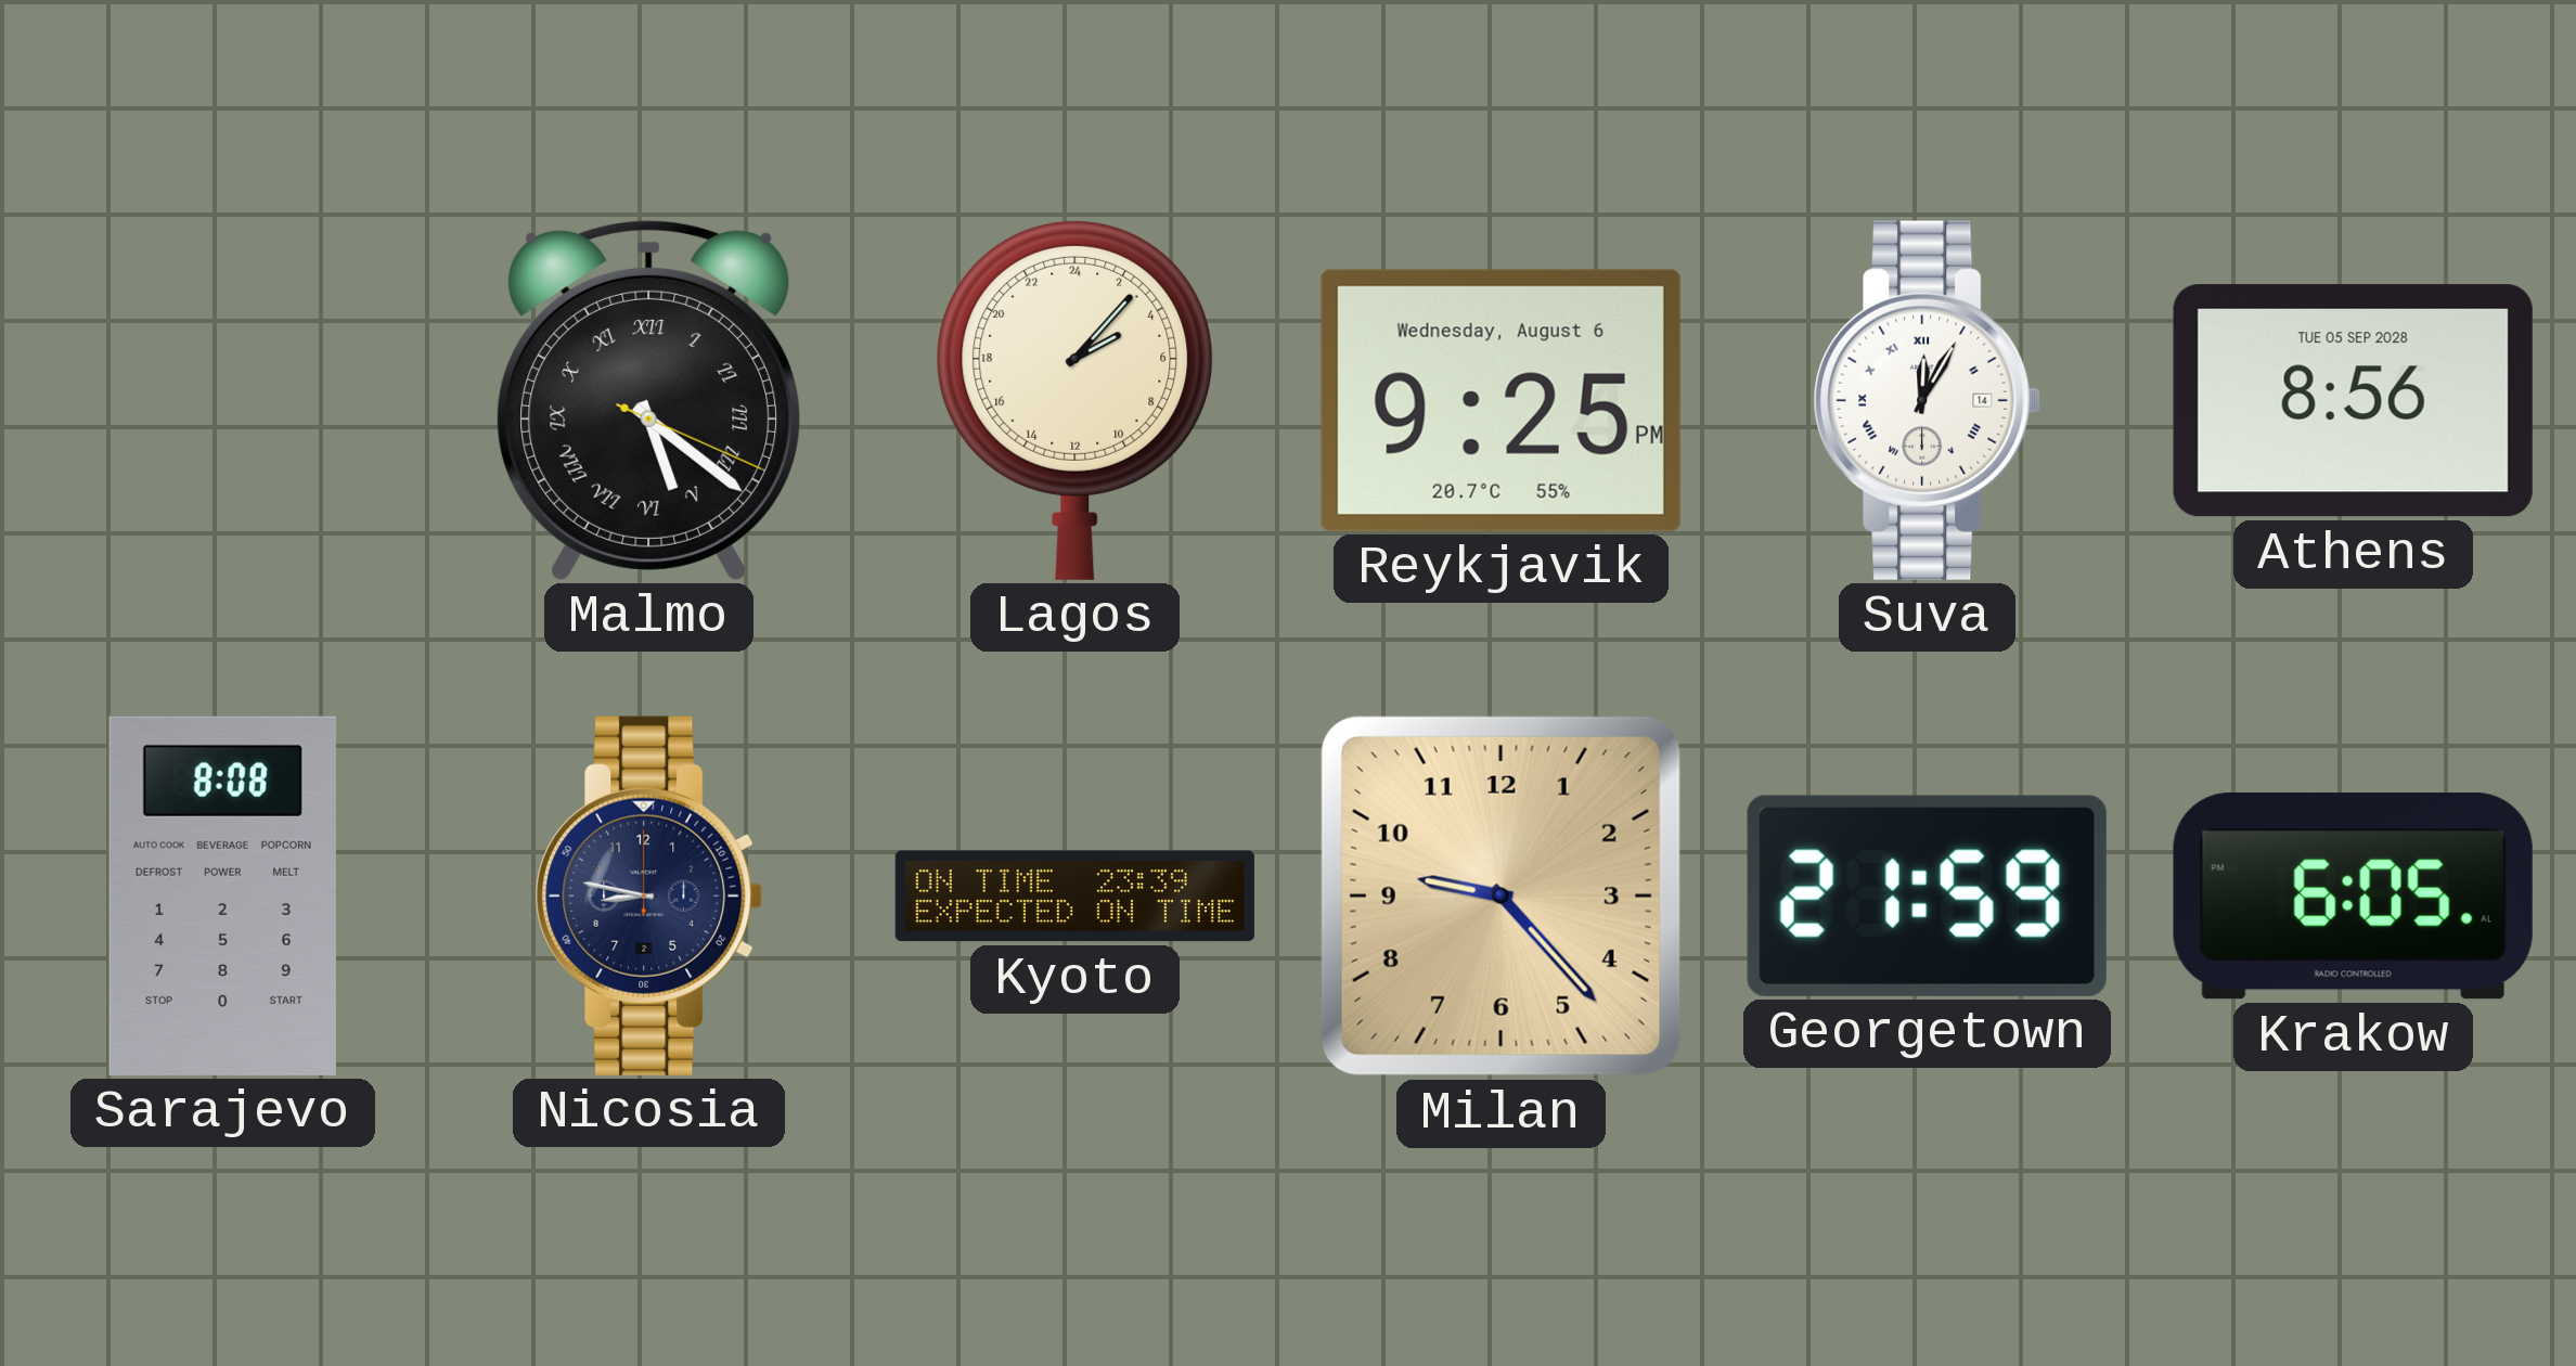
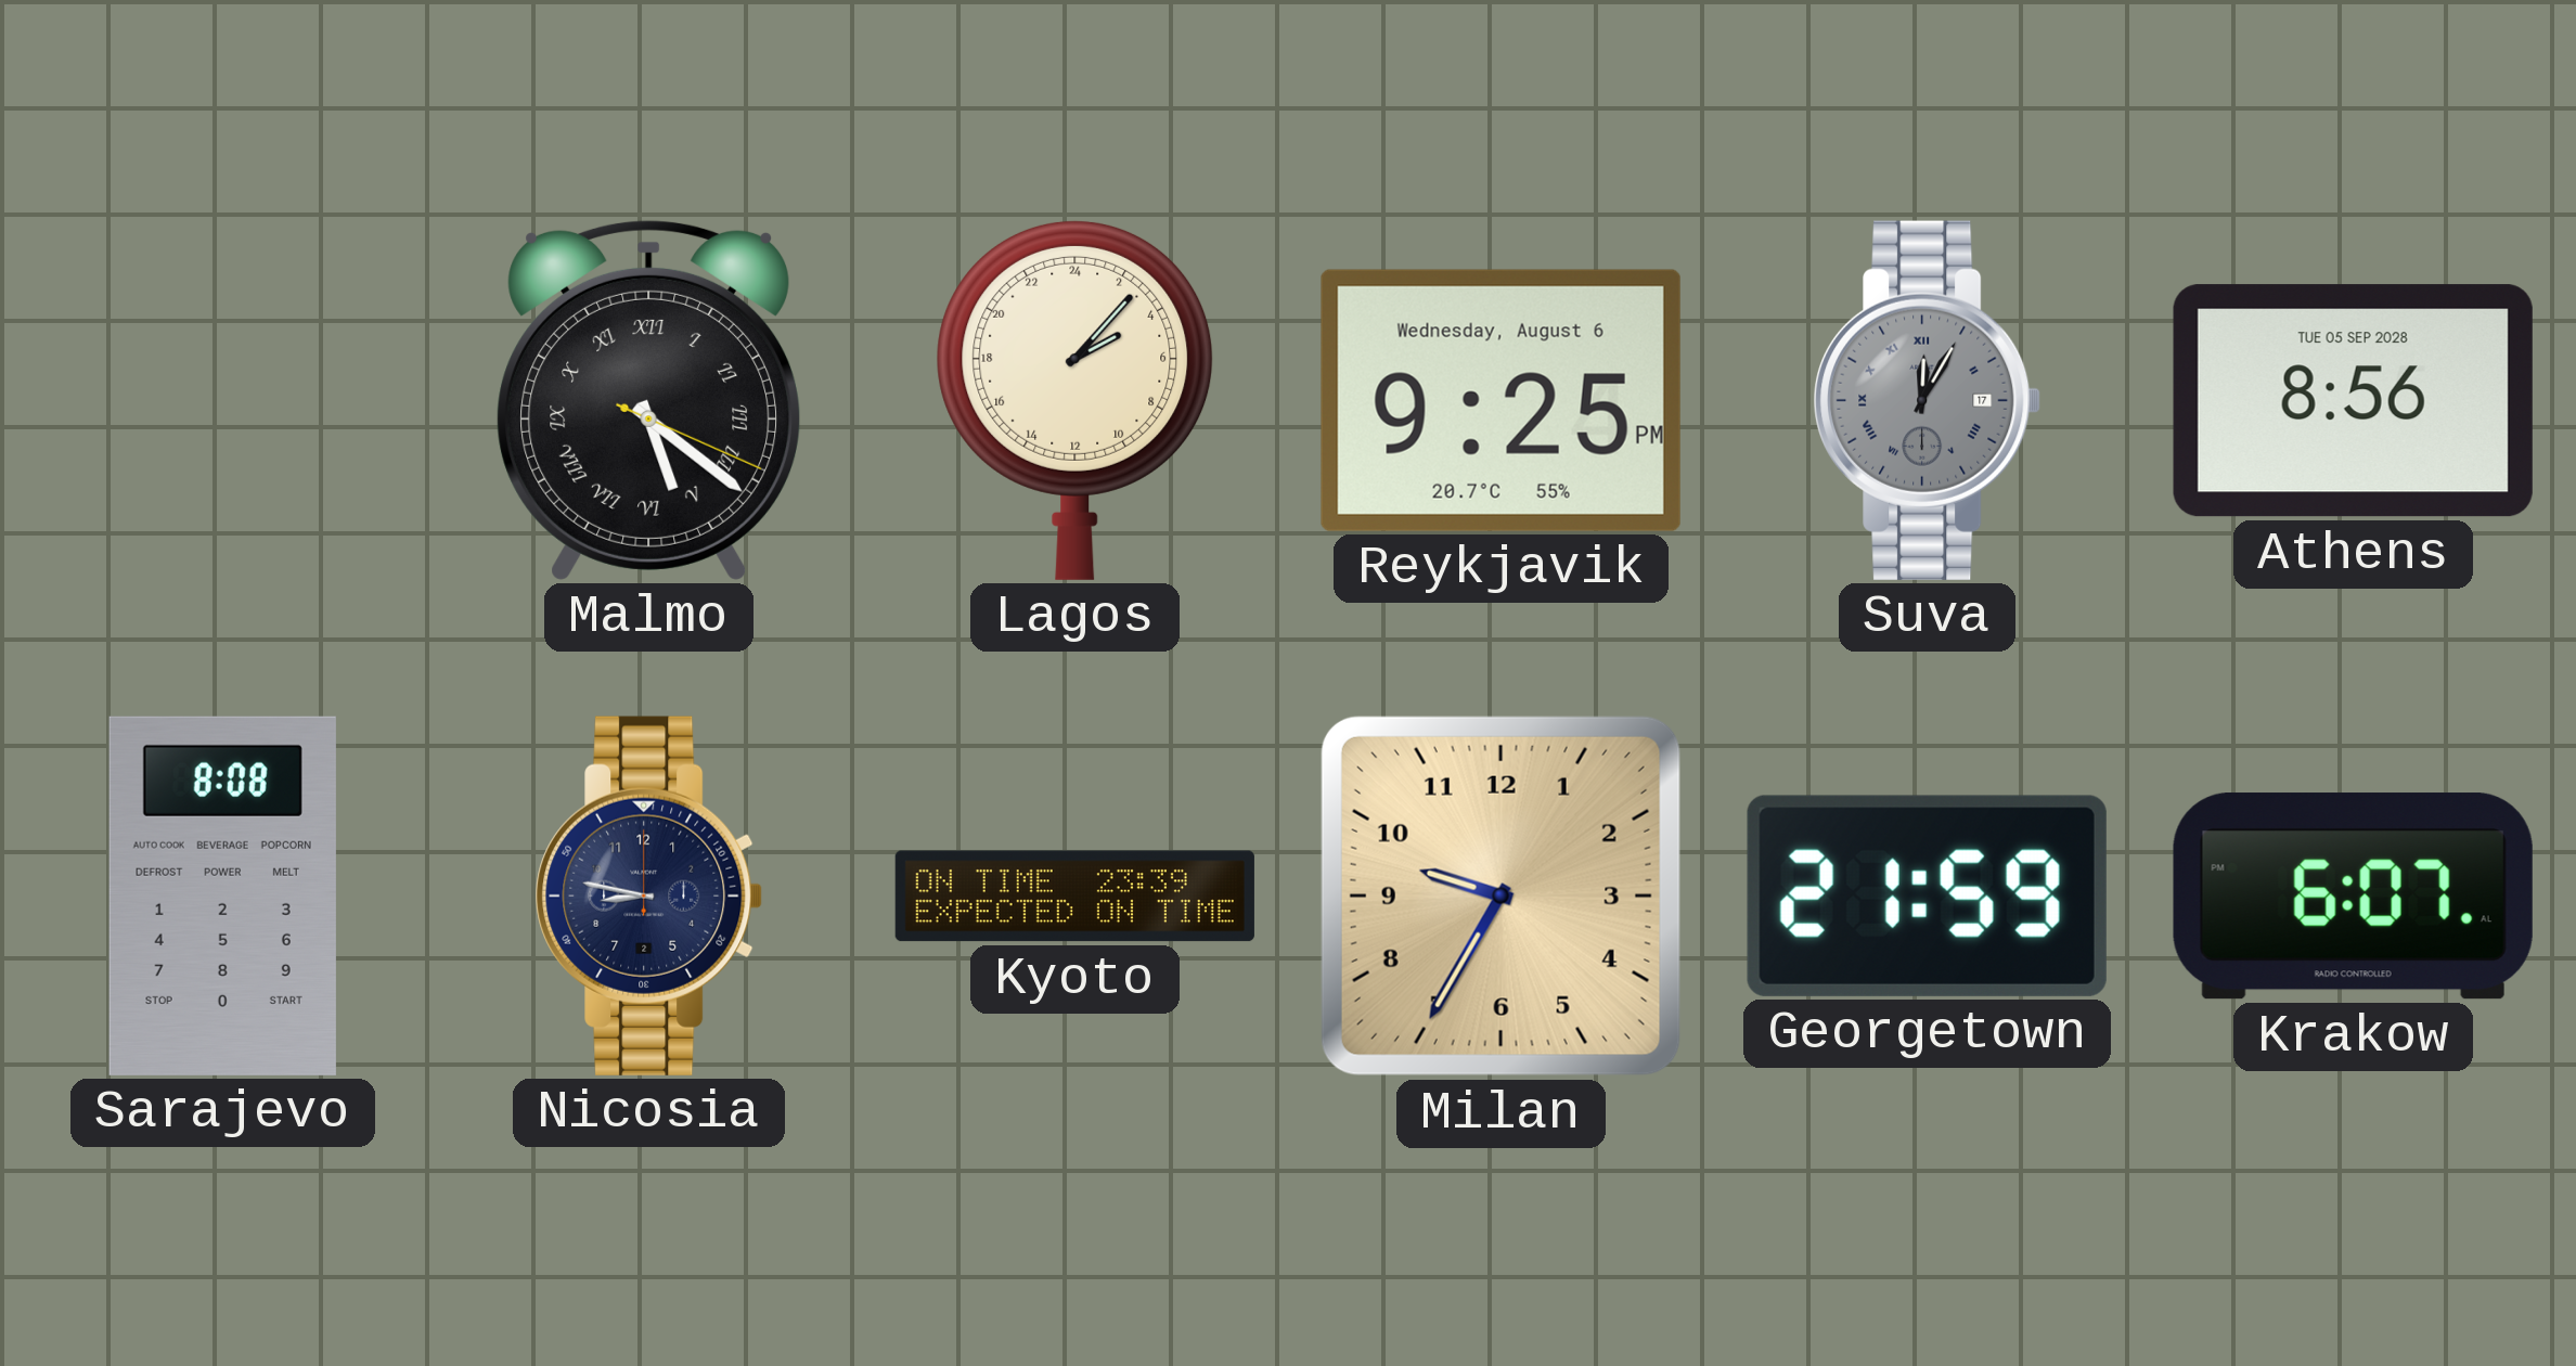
Suva date: 14 -> 17 (1928, 400)
Suva dial: white -> grey (1928, 400)
Milan: 9:23 -> 9:35 (1500, 895)
Krakow: 6:05 -> 6:07 (2353, 897)
